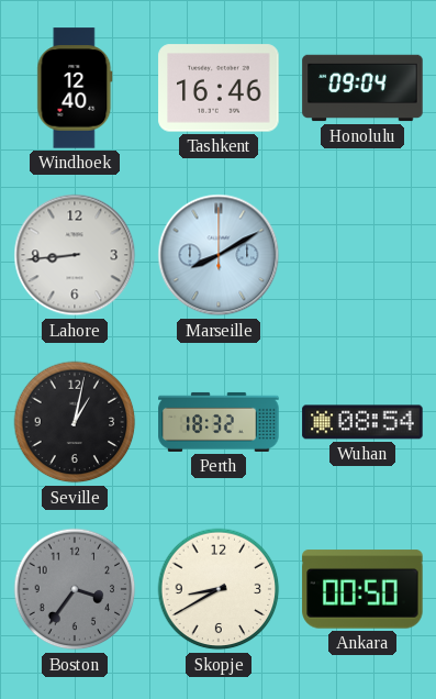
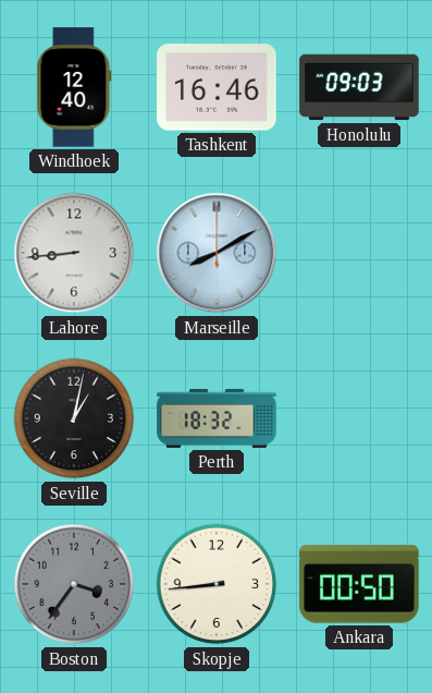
Honolulu: 09:04 -> 09:03 (359, 87)
Wuhan: 08:54 -> none (362, 422)
Skopje: 8:40 -> 8:44 (217, 584)
